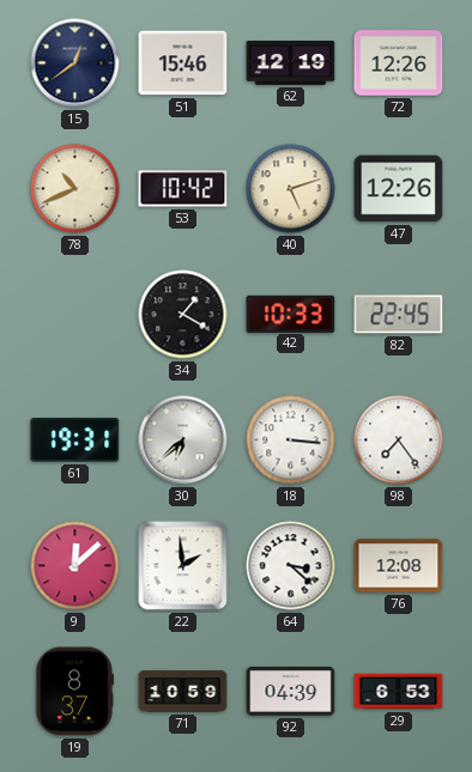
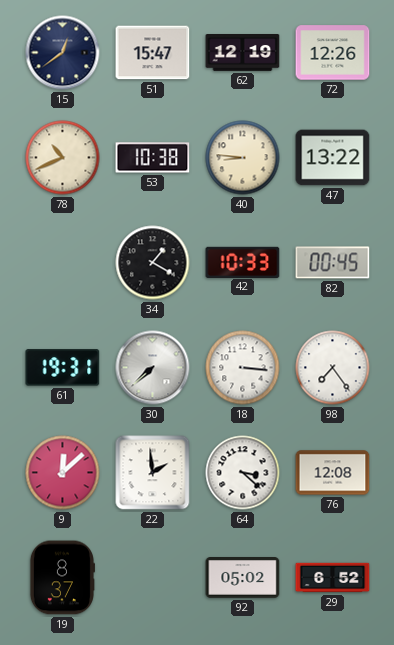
51: 15:46 -> 15:47 (153, 53)
53: 10:42 -> 10:38 (153, 158)
40: 5:12 -> 8:46 (243, 158)
47: 12:26 -> 13:22 (333, 158)
82: 22:45 -> 00:45 (333, 263)
30: 6:38 -> 7:38 (153, 368)
71: 10:59 -> none (183, 692)
92: 04:39 -> 05:02 (243, 578)
29: 6:53 -> 6:52 (333, 578)
